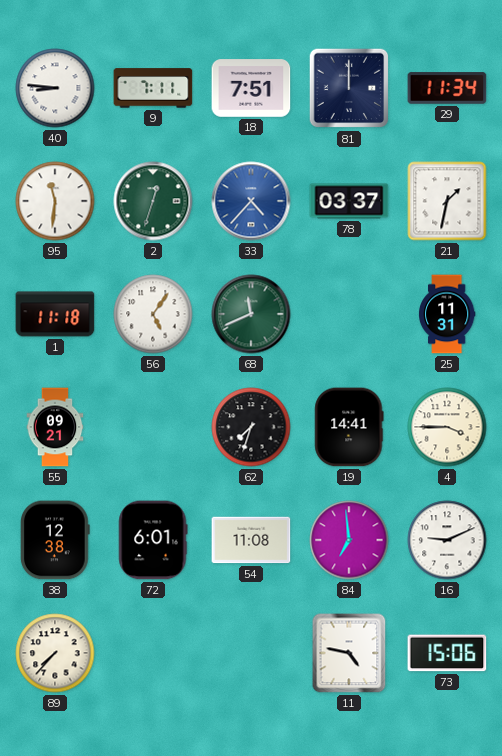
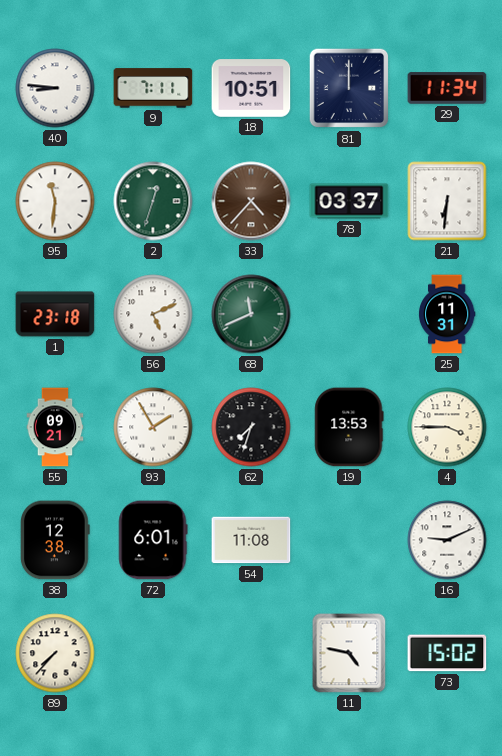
18: 7:51 -> 10:51 (251, 88)
33 dial: blue -> brown (251, 201)
21: 1:32 -> 6:31 (447, 201)
1: 11:18 -> 23:18 (55, 314)
56: 5:06 -> 5:11 (153, 314)
93: none -> 1:55 (153, 427)
19: 14:41 -> 13:53 (349, 427)
84: 6:59 -> none (349, 540)
73: 15:06 -> 15:02 (447, 653)
